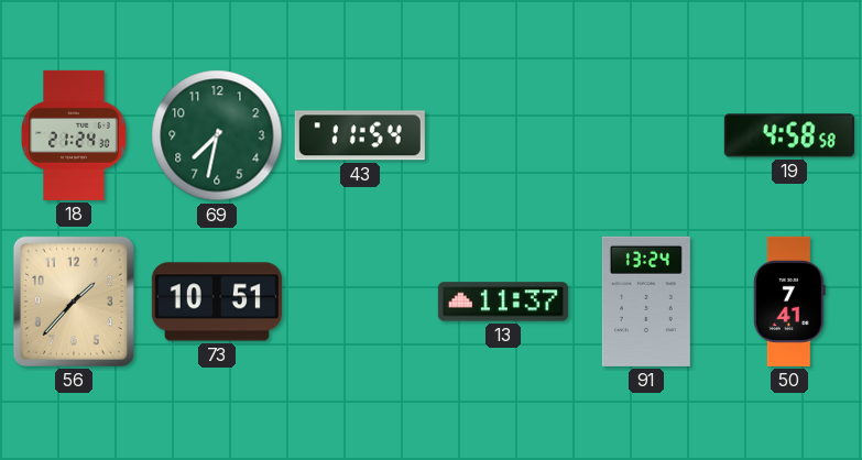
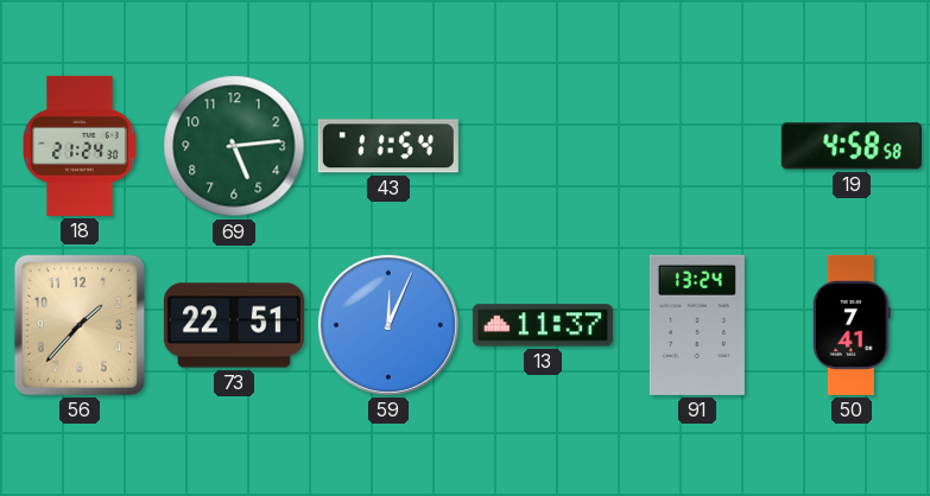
69: 7:32 -> 5:14 (234, 146)
73: 10:51 -> 22:51 (234, 325)
59: none -> 12:04 (388, 325)
